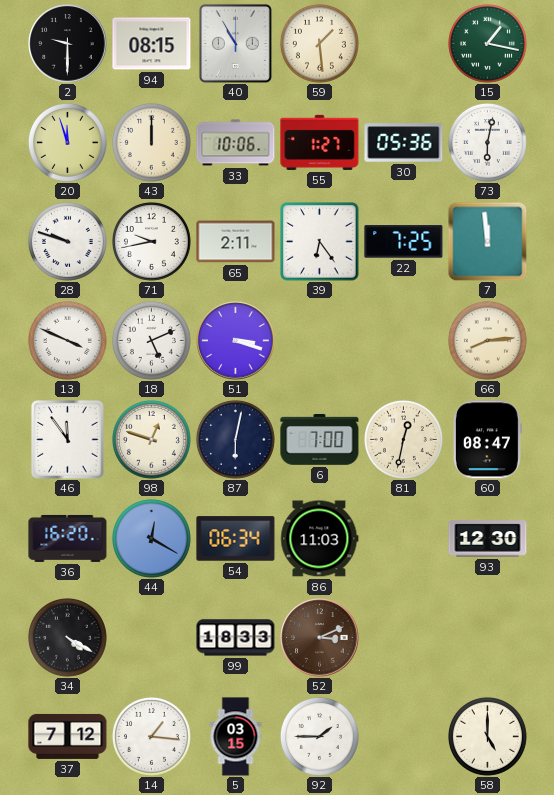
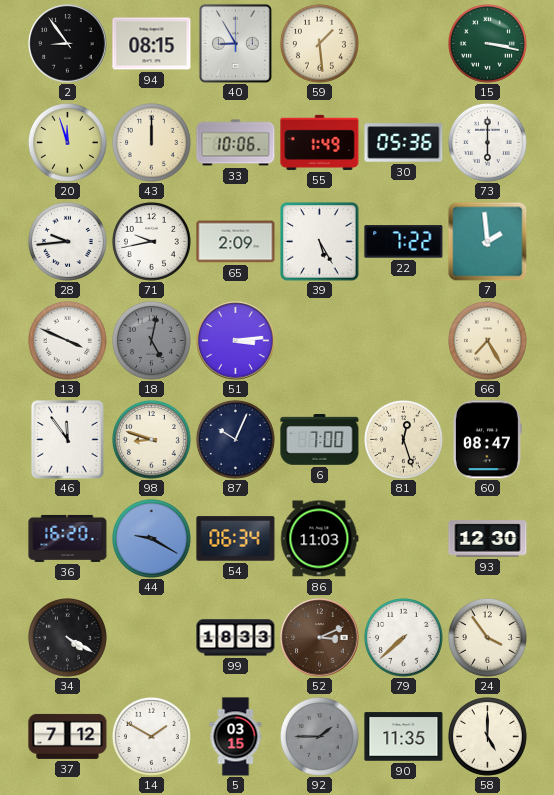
2: 9:30 -> 8:54 (68, 44)
40: 10:55 -> 8:55 (235, 43)
15: 1:17 -> 3:17 (487, 43)
55: 1:27 -> 1:49 (320, 142)
73: 6:02 -> 6:00 (487, 142)
28: 9:48 -> 9:44 (67, 241)
65: 2:11 -> 2:09 (236, 242)
39: 6:24 -> 5:25 (320, 242)
22: 7:25 -> 7:22 (404, 242)
7: 11:59 -> 1:59 (487, 241)
18: 5:11 -> 5:02 (151, 340)
18 dial: white -> grey (151, 340)
51: 3:18 -> 3:14 (236, 341)
66: 8:14 -> 7:25 (487, 340)
98: 12:48 -> 8:48 (151, 439)
87: 6:02 -> 10:04 (235, 439)
81: 12:32 -> 12:27 (403, 439)
44: 12:20 -> 9:20 (151, 538)
79: none -> 7:38 (403, 637)
24: none -> 3:54 (487, 637)
14: 1:16 -> 1:50 (151, 736)
92 dial: white -> grey (319, 736)
90: none -> 11:35 (404, 737)
